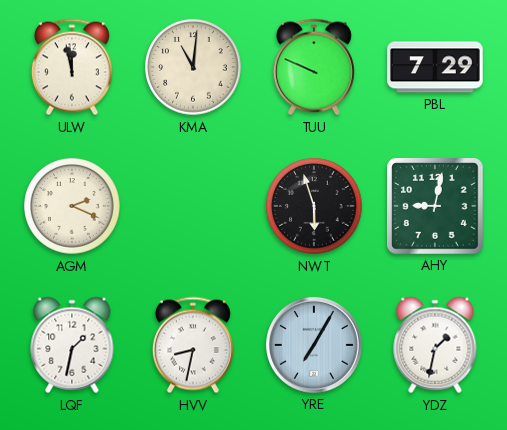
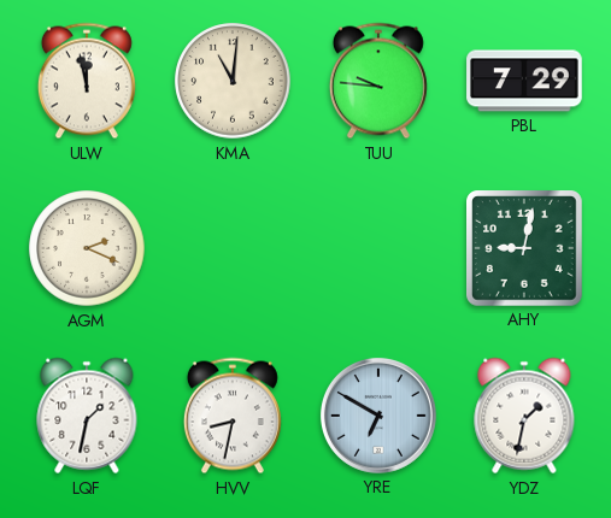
TUU: 9:49 -> 9:46 (378, 81)
NWT: 5:57 -> none (314, 206)
YRE: 7:05 -> 6:50 (378, 416)
